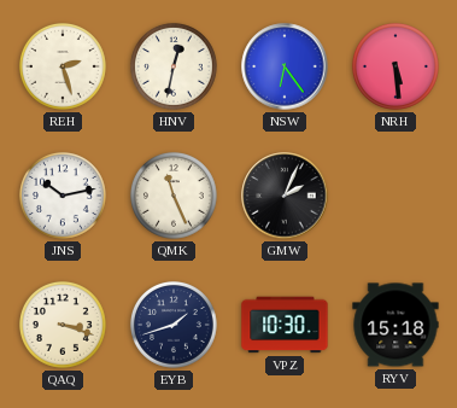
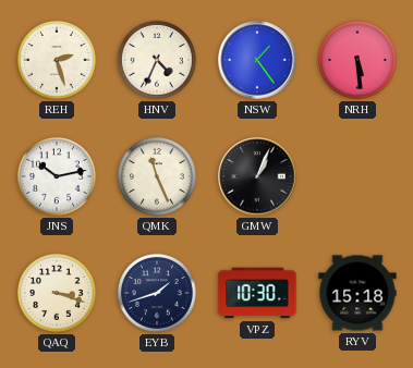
HNV: 12:32 -> 4:34 (157, 60)
NSW: 6:24 -> 1:24 (257, 60)
GMW: 2:04 -> 1:04 (257, 176)
